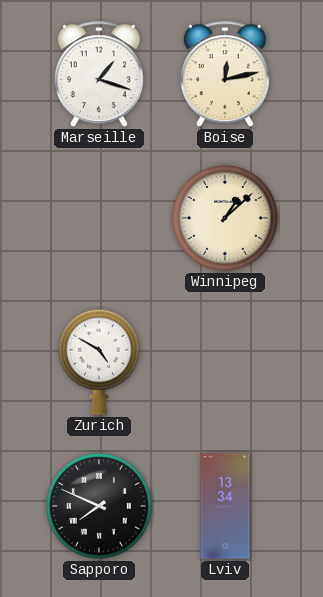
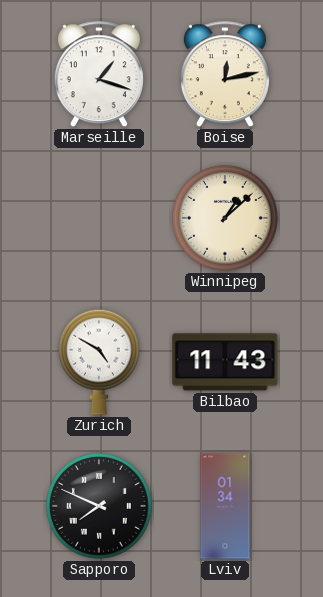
Bilbao: none -> 11:43 (225, 362)
Lviv: 13:34 -> 01:34 (225, 506)
